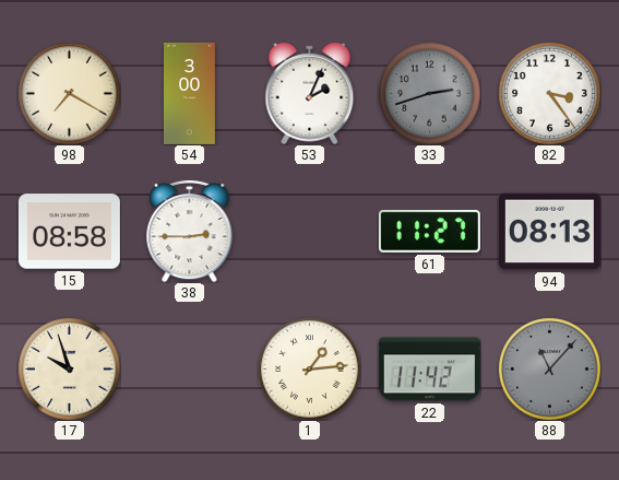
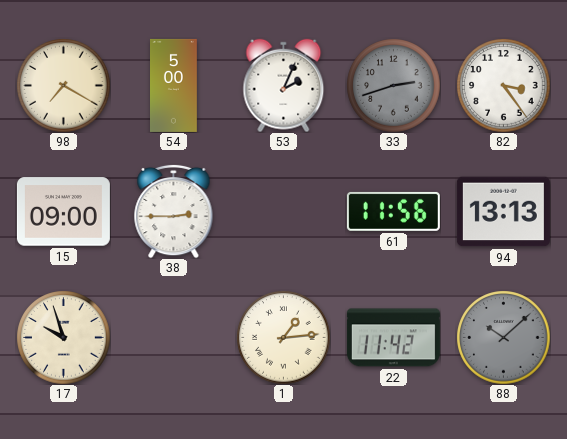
54: 3:00 -> 5:00 (174, 85)
15: 08:58 -> 09:00 (63, 212)
61: 11:27 -> 11:56 (393, 211)
94: 08:13 -> 13:13 (503, 212)
88: 11:07 -> 10:08 (503, 337)
